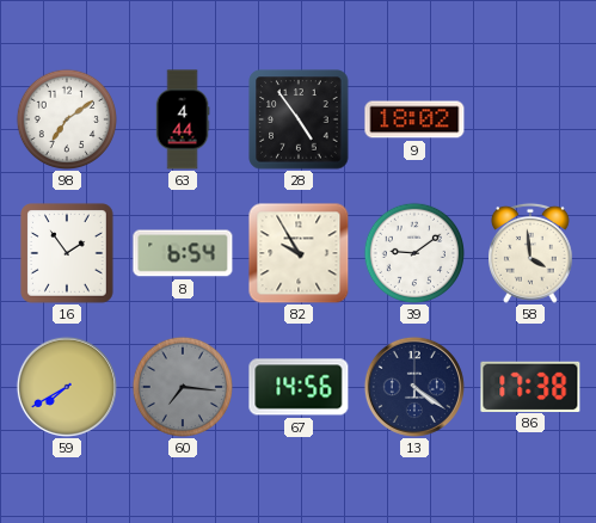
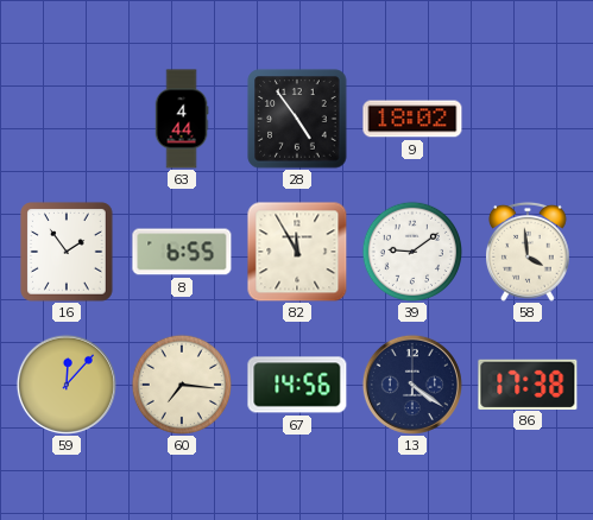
98: 7:09 -> none (66, 118)
8: 6:54 -> 6:55 (182, 252)
82: 9:55 -> 11:55 (297, 252)
59: 7:40 -> 12:07 (67, 385)
60 dial: grey -> cream (181, 383)
